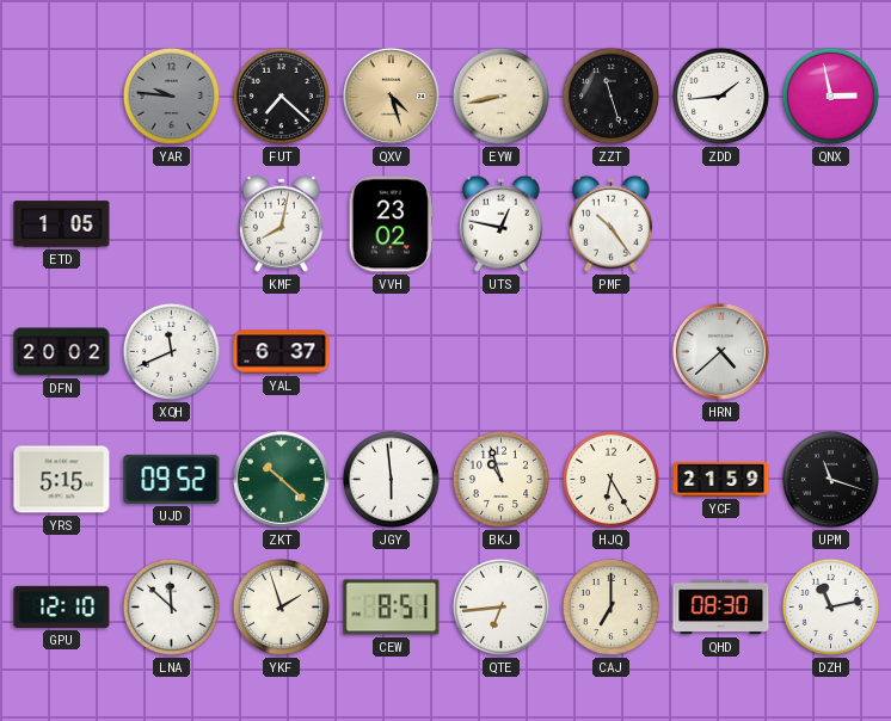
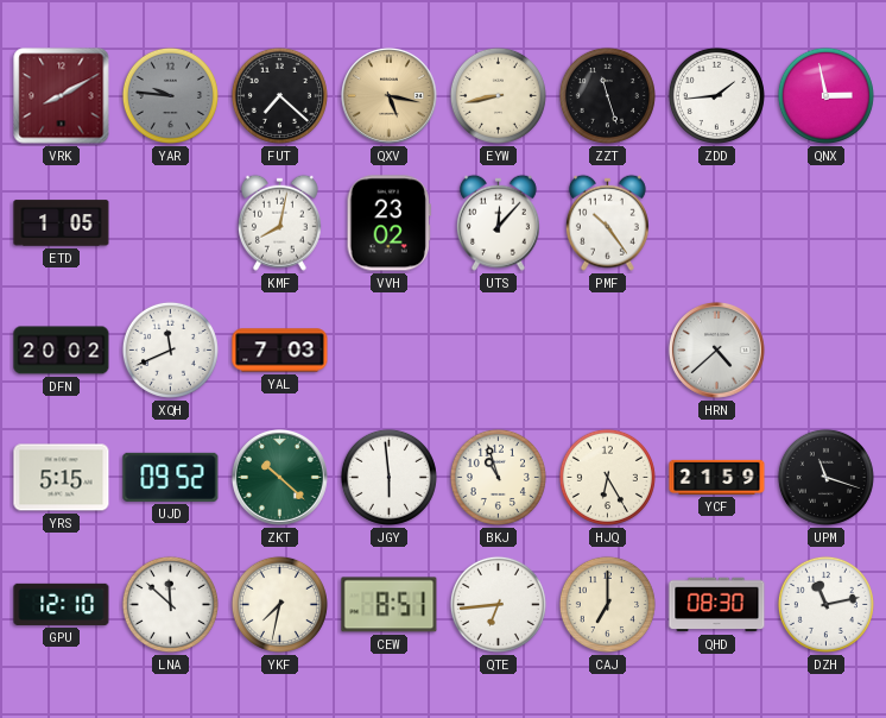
VRK: none -> 8:10 (62, 96)
QXV: 4:27 -> 5:17 (390, 96)
UTS: 12:47 -> 12:07 (498, 222)
YAL: 6:37 -> 7:03 (280, 351)
YKF: 1:57 -> 7:32 (279, 604)
